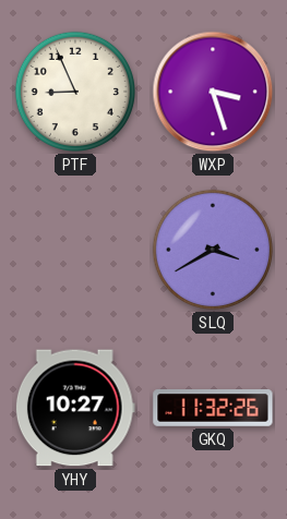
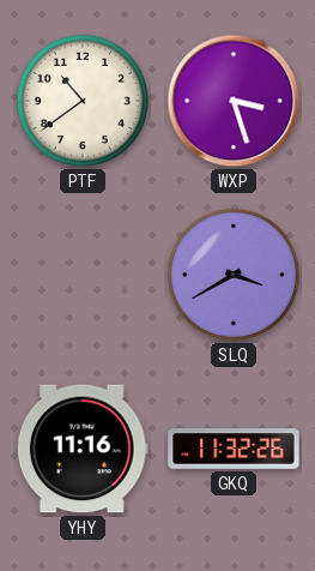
PTF: 8:56 -> 10:39 (83, 101)
YHY: 10:27 -> 11:16 (83, 449)
